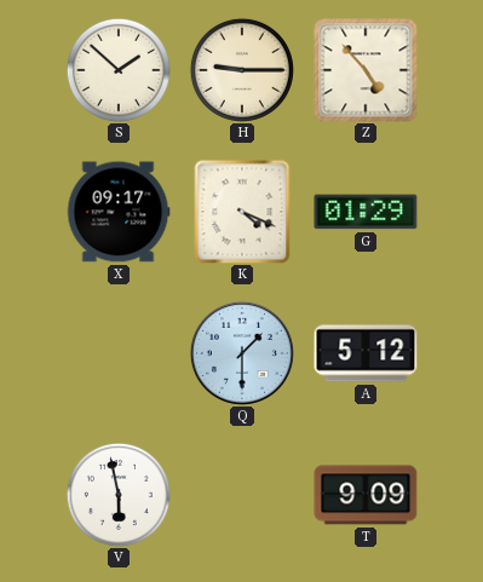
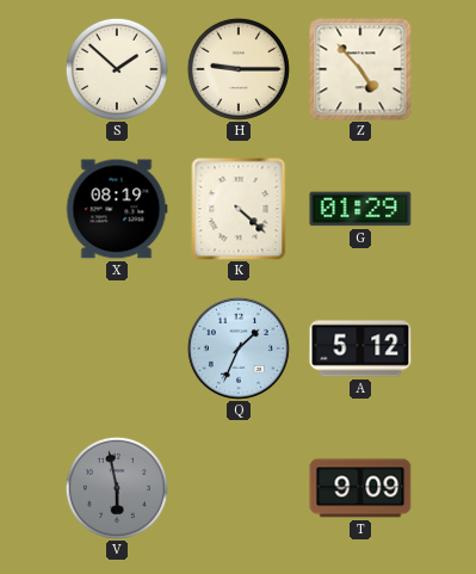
X: 09:17 -> 08:19 (117, 209)
K: 4:19 -> 4:22 (239, 209)
Q: 1:30 -> 1:34 (239, 348)
V dial: white -> grey (117, 488)
